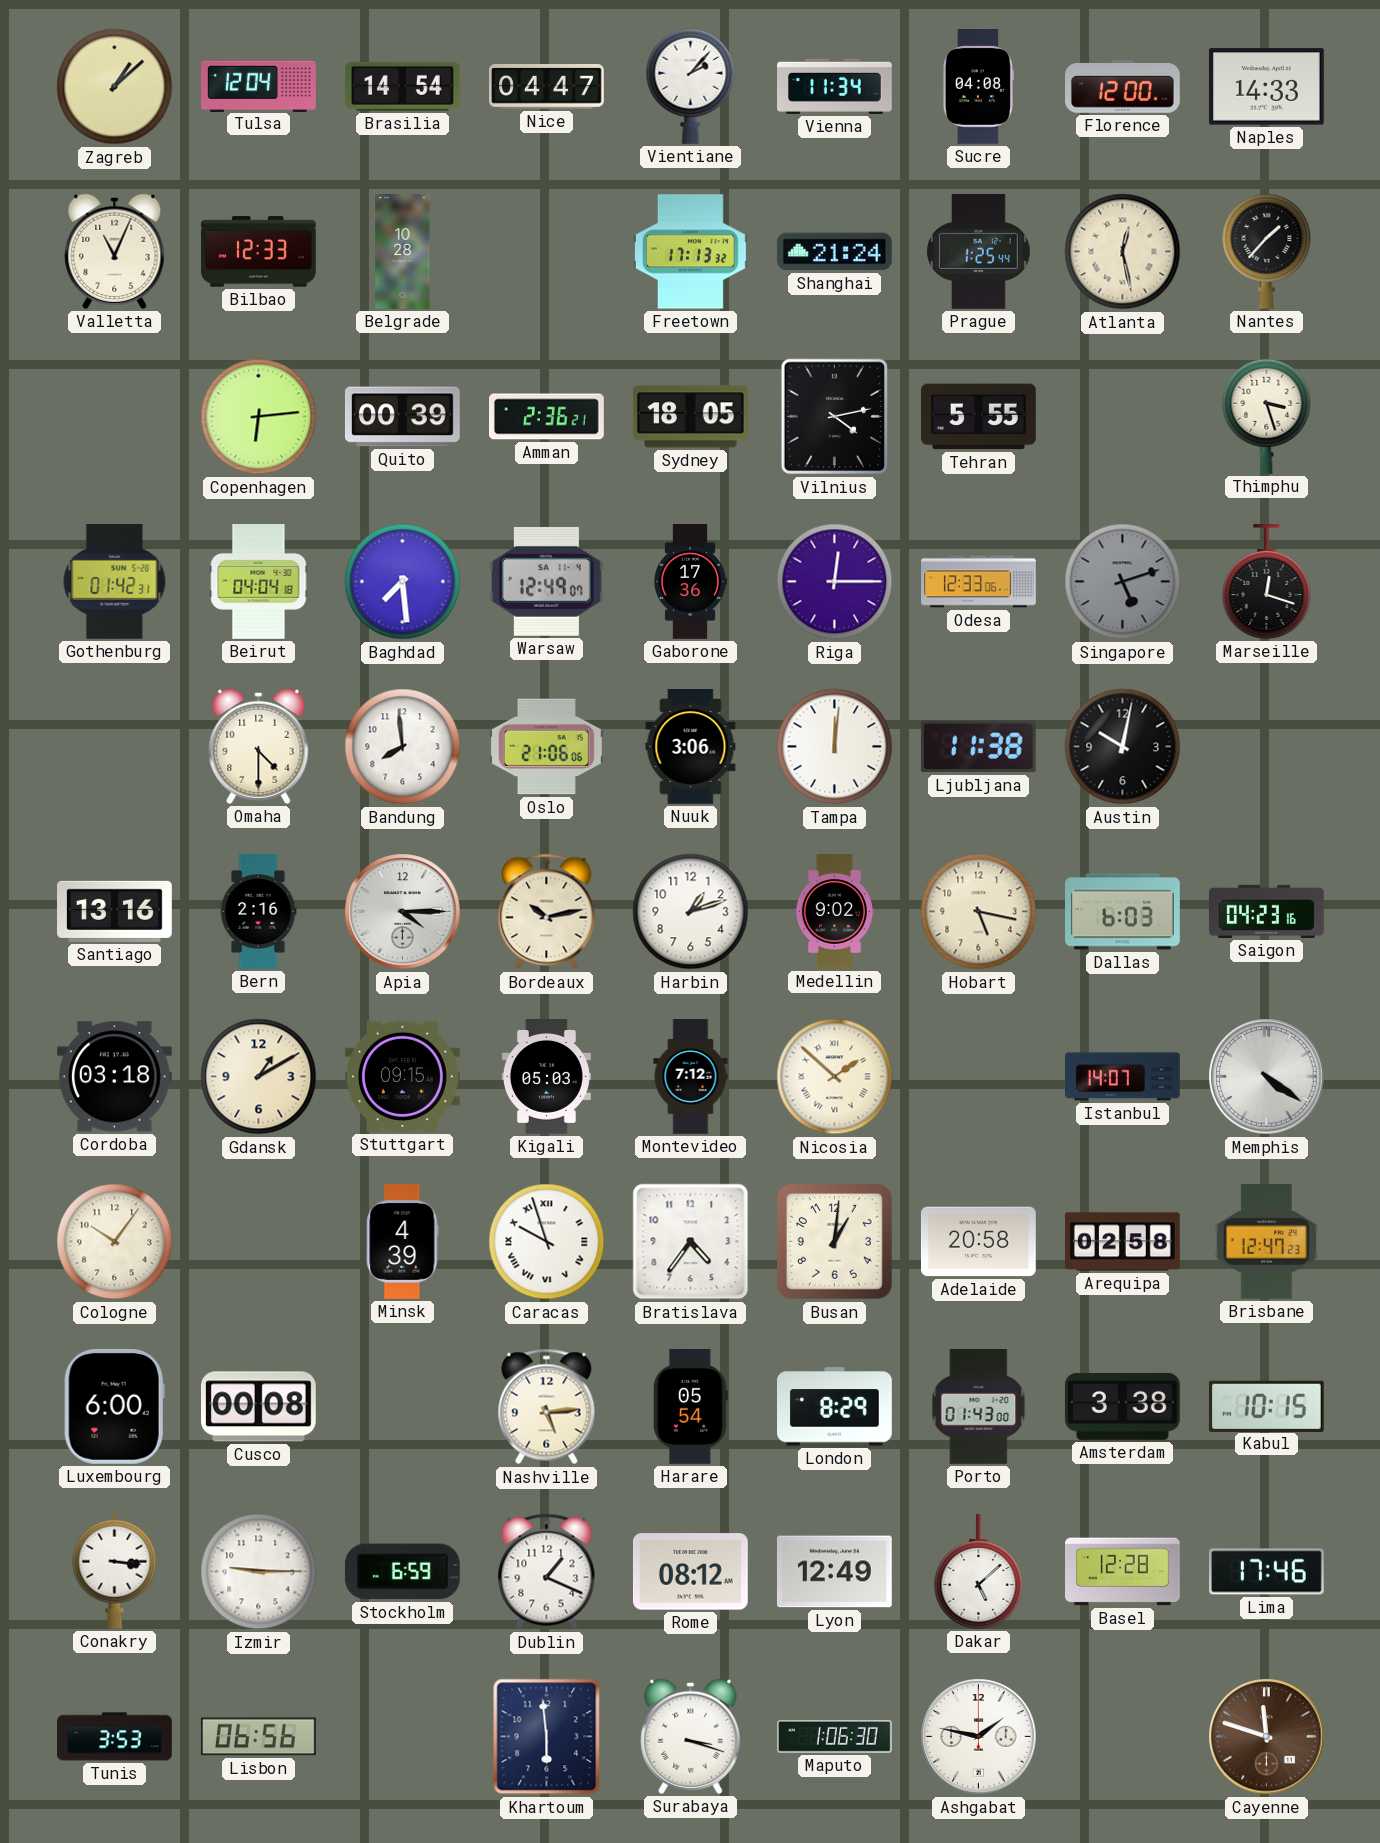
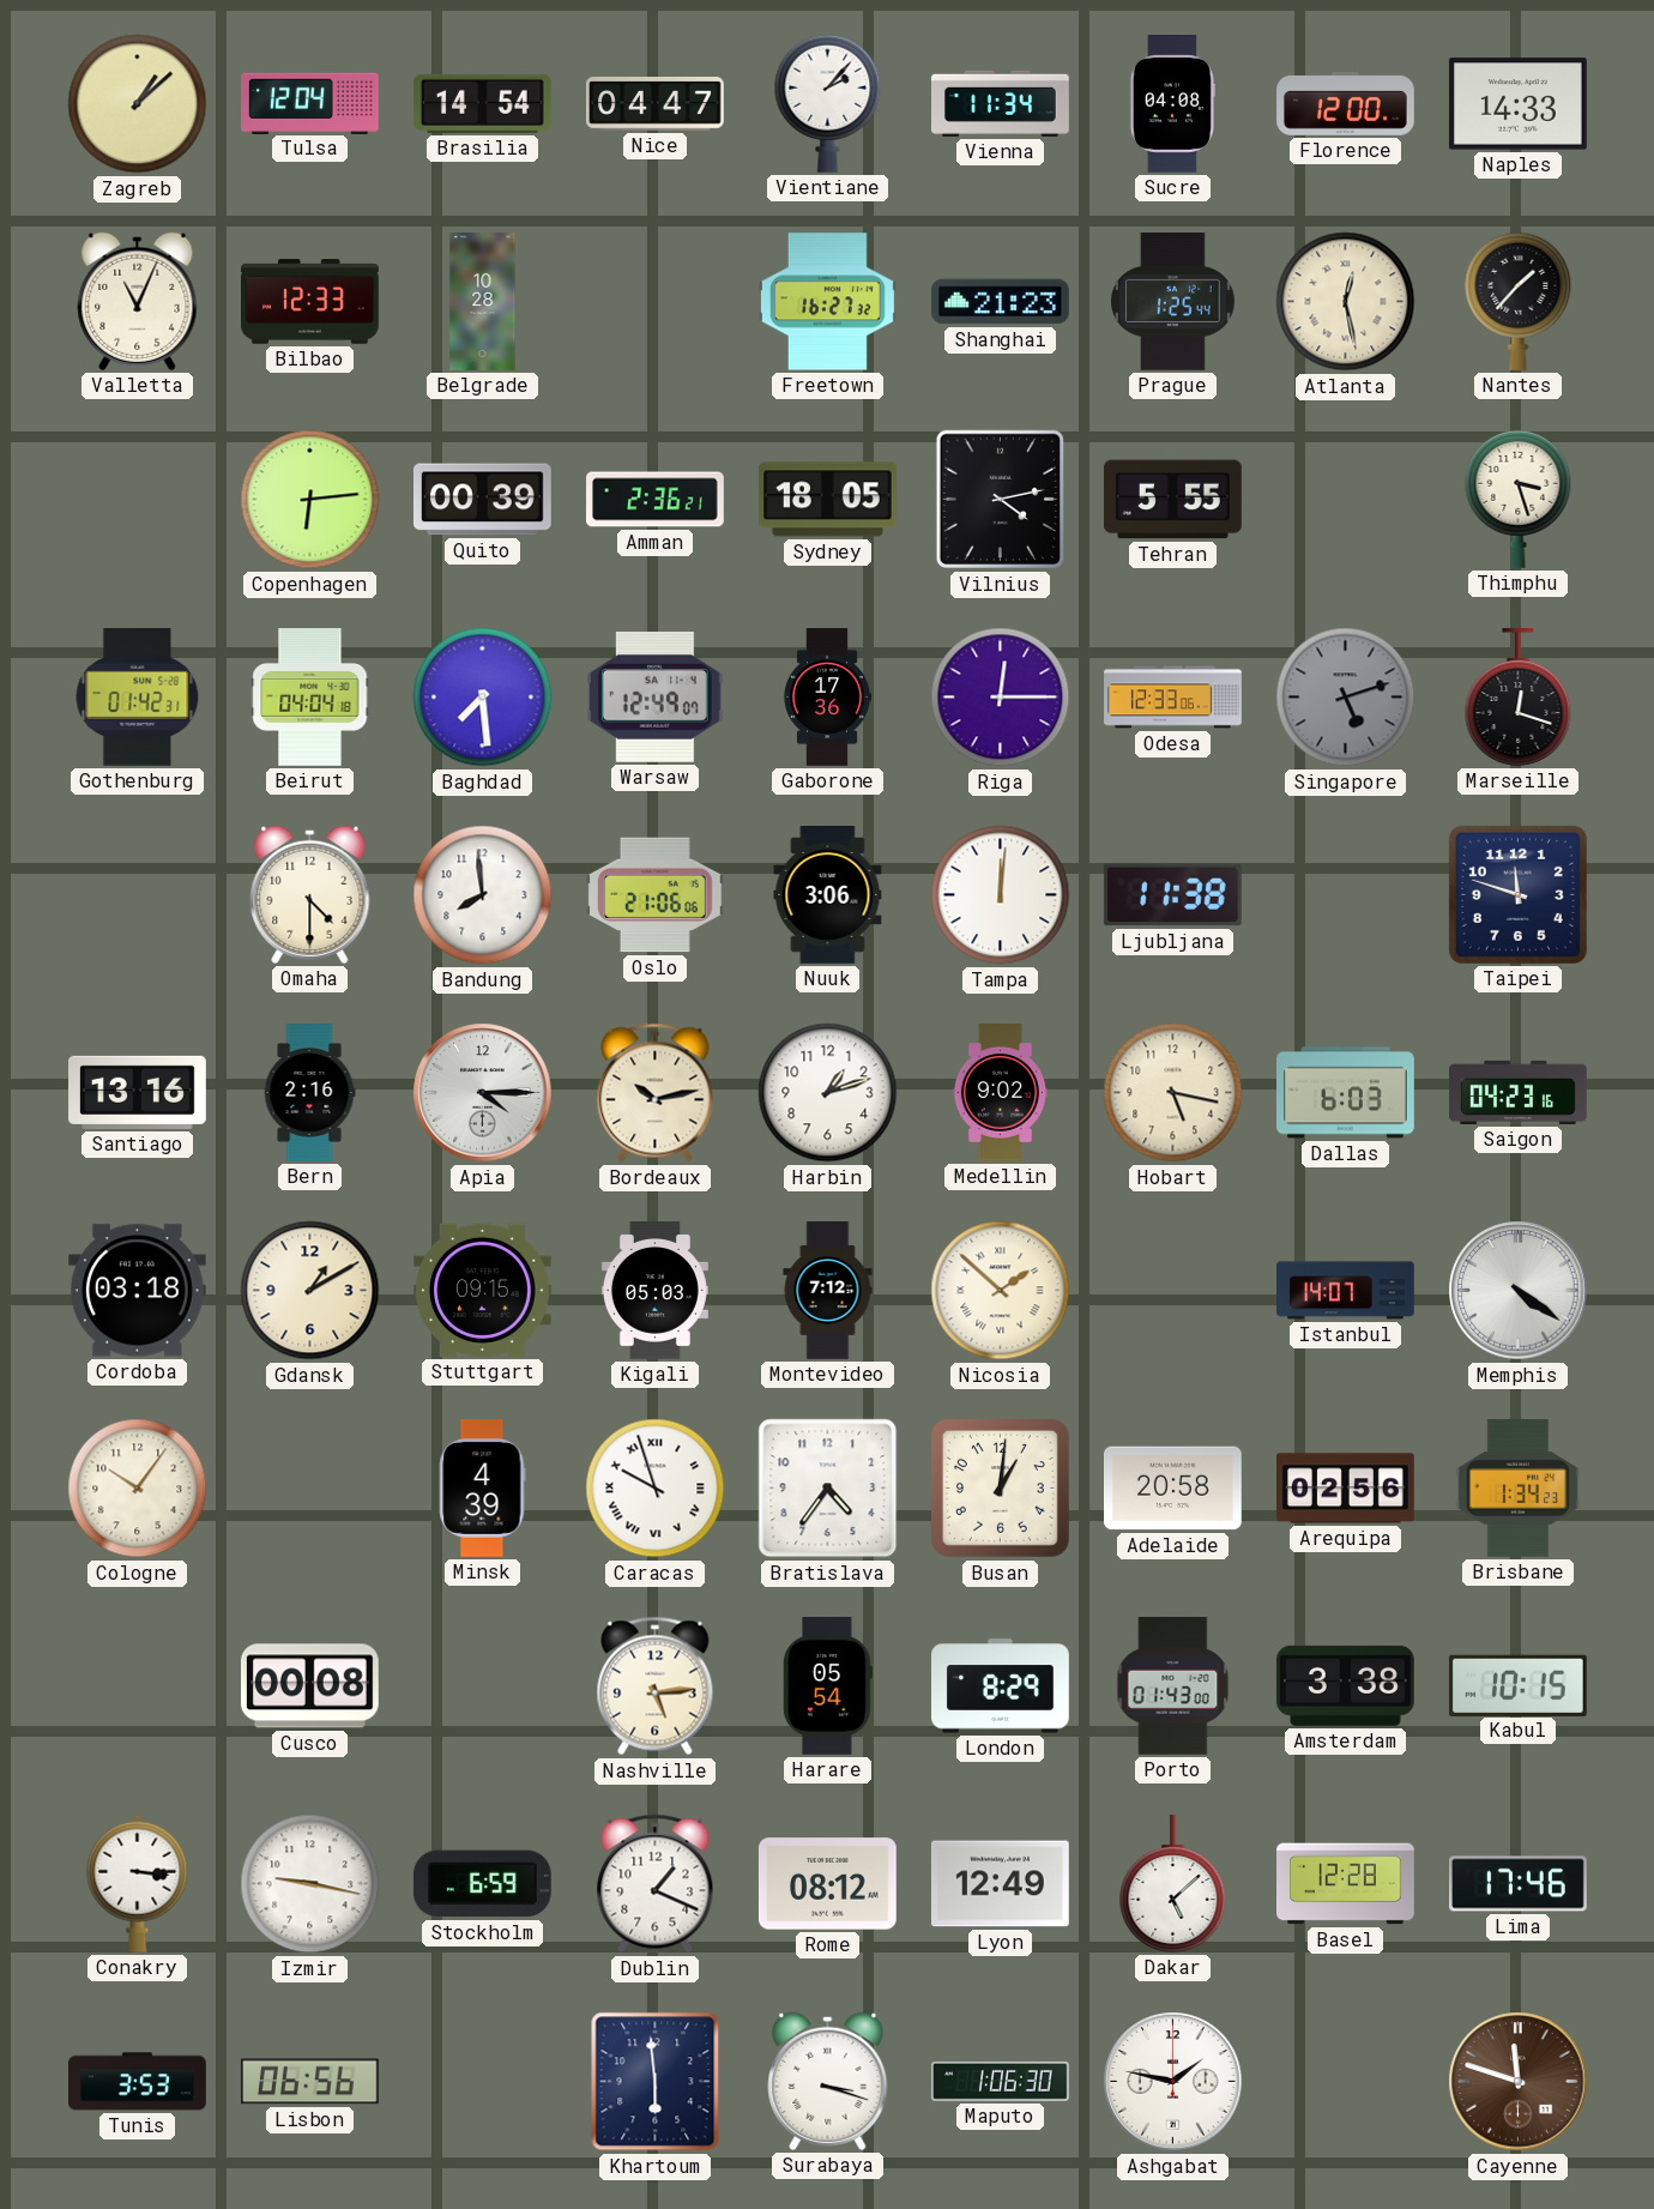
Freetown: 17:13 -> 16:27 (828, 302)
Shanghai: 21:24 -> 21:23 (1001, 302)
Austin: 10:02 -> none (1123, 747)
Taipei: none -> 11:48 (1517, 894)
Arequipa: 02:58 -> 02:56 (1346, 1489)
Brisbane: 12:47 -> 1:34 (1517, 1489)
Luxembourg: 6:00 -> none (114, 1406)
Izmir: 9:15 -> 9:17 (310, 1884)
